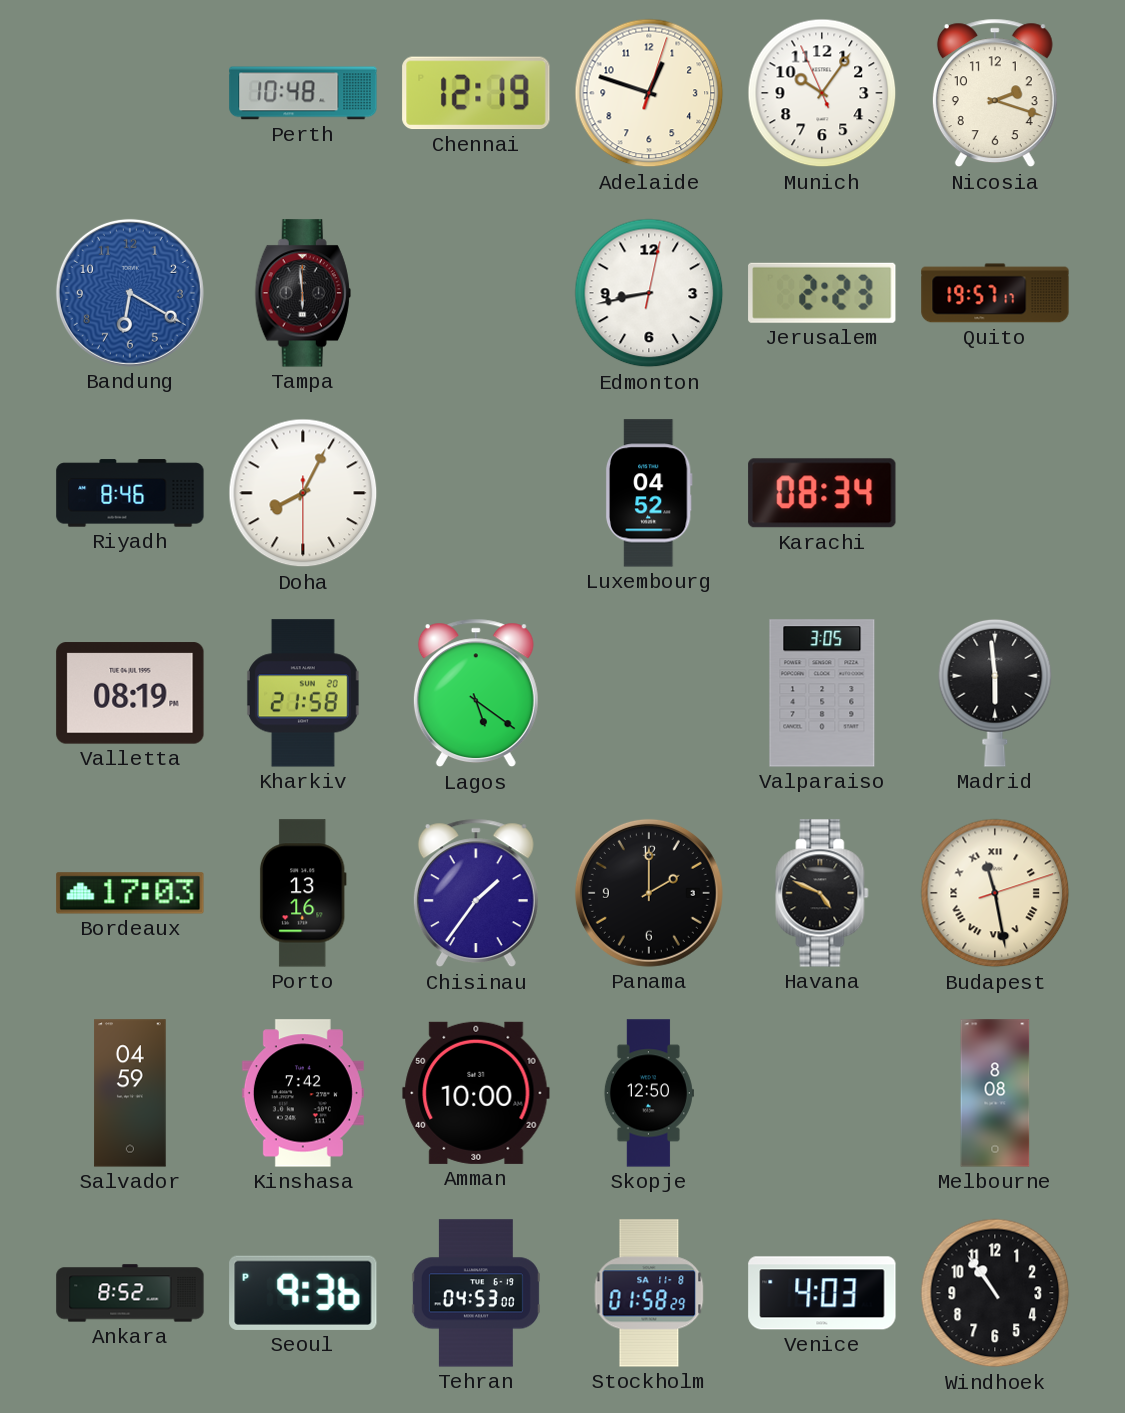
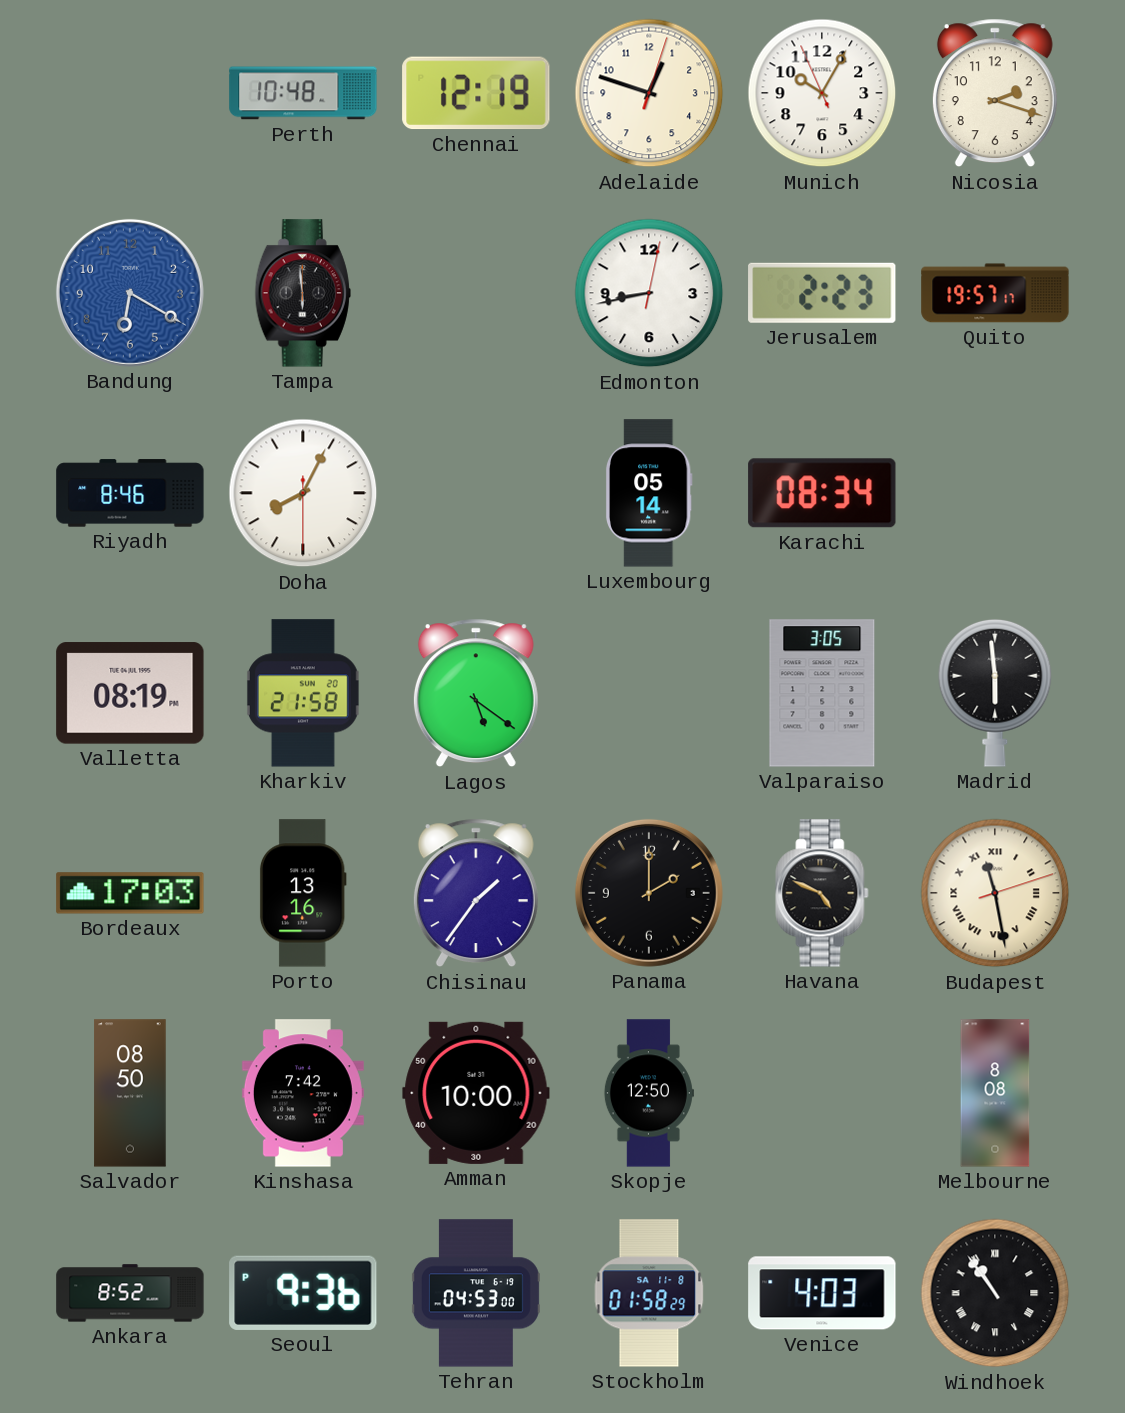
Munich: 10:05 -> 10:04 (822, 93)
Luxembourg: 04:52 -> 05:14 (649, 493)
Salvador: 04:59 -> 08:50 (130, 1093)
Windhoek numerals: Arabic -> Roman (995, 1293)
